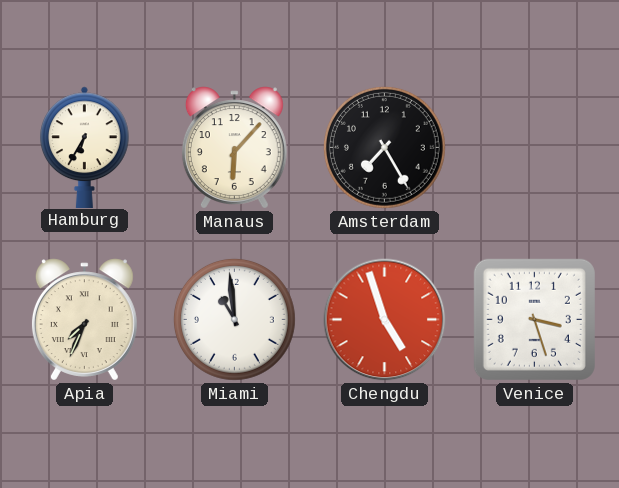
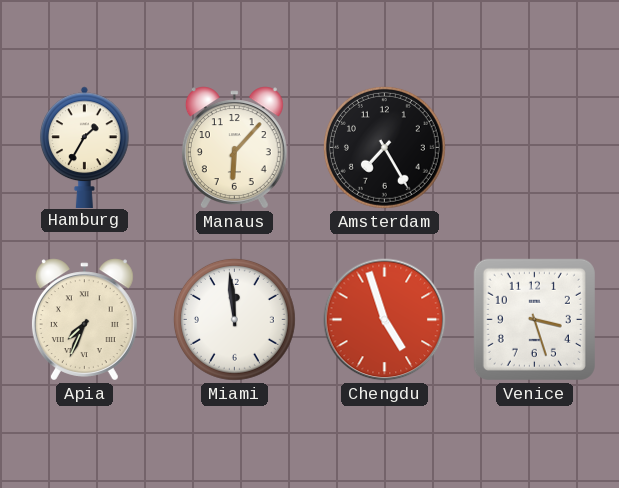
Hamburg: 6:35 -> 1:35 (85, 147)
Miami: 10:59 -> 11:59 (234, 319)
